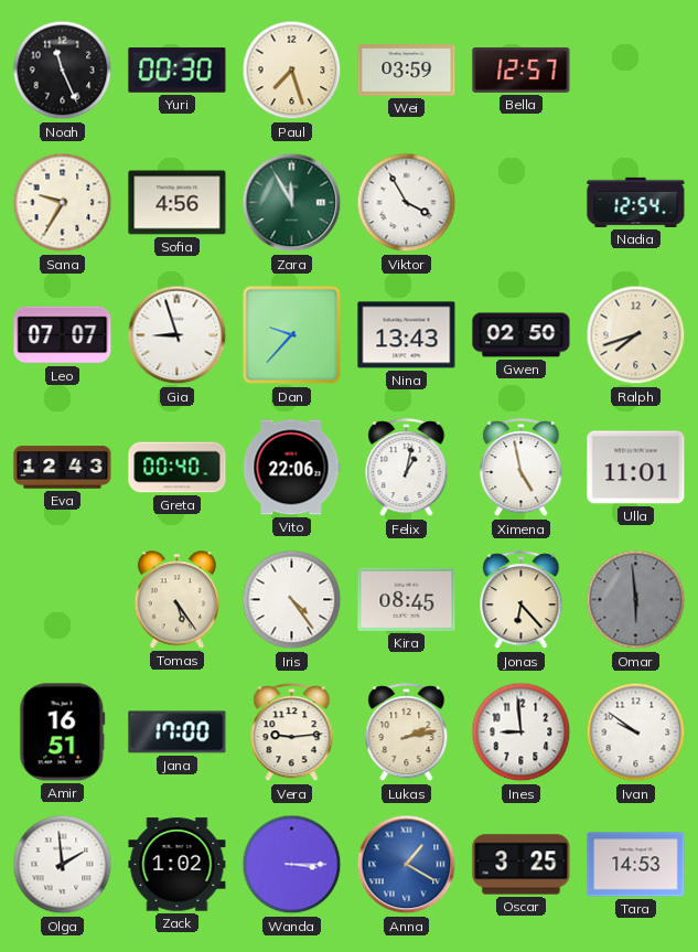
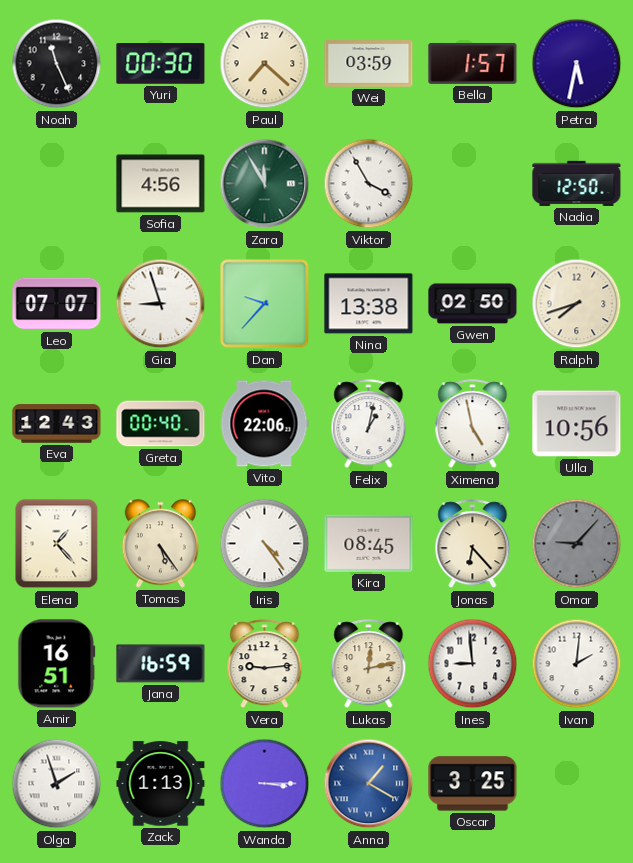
Paul: 7:27 -> 7:22 (265, 64)
Bella: 12:57 -> 1:57 (473, 63)
Petra: none -> 5:32 (577, 64)
Sana: 9:35 -> none (63, 203)
Nadia: 12:54 -> 12:50 (577, 183)
Nina: 13:43 -> 13:38 (369, 304)
Ulla: 11:01 -> 10:56 (577, 424)
Elena: none -> 1:23 (57, 544)
Omar: 5:59 -> 9:07 (577, 544)
Jana: 17:00 -> 16:59 (161, 664)
Lukas: 2:13 -> 12:13 (369, 664)
Ivan: 9:51 -> 2:01 (577, 664)
Olga: 1:59 -> 1:57 (57, 784)
Zack: 1:02 -> 1:13 (161, 784)
Tara: 14:53 -> none (636, 865)
